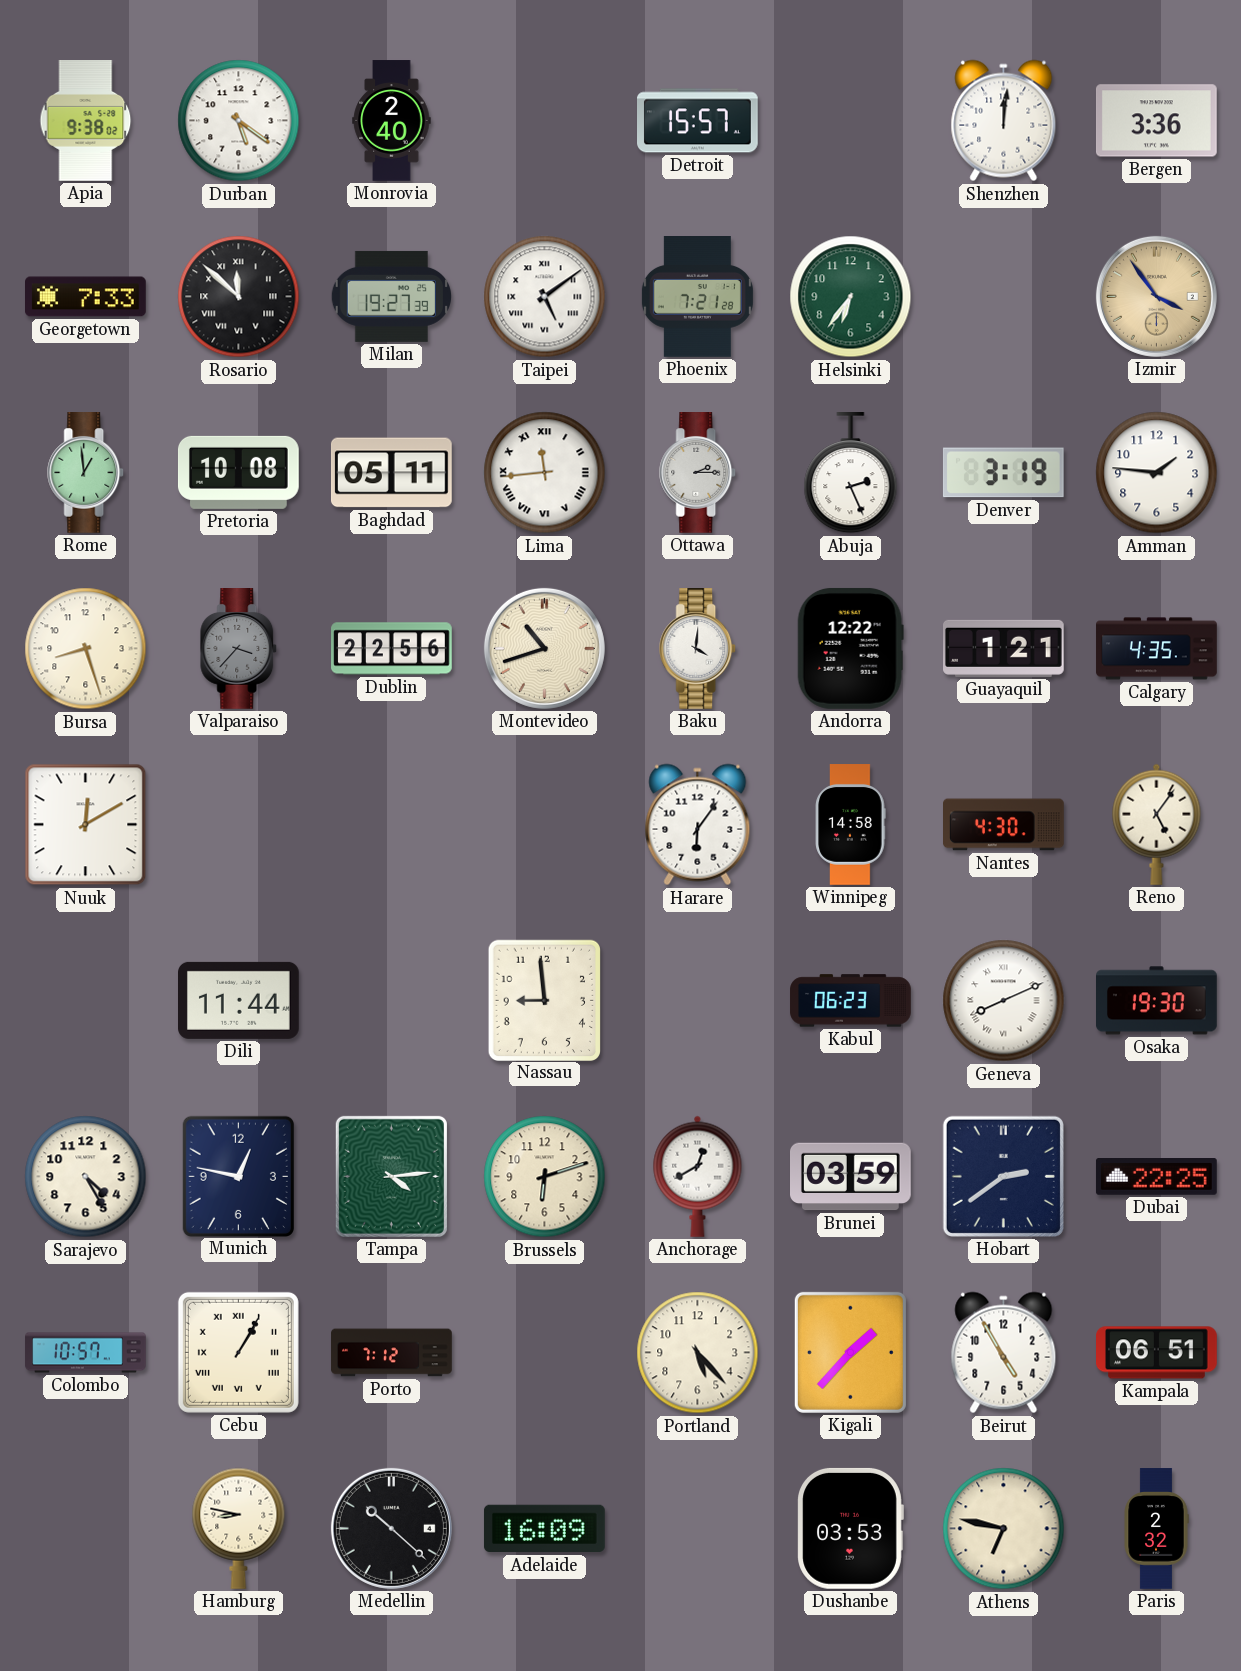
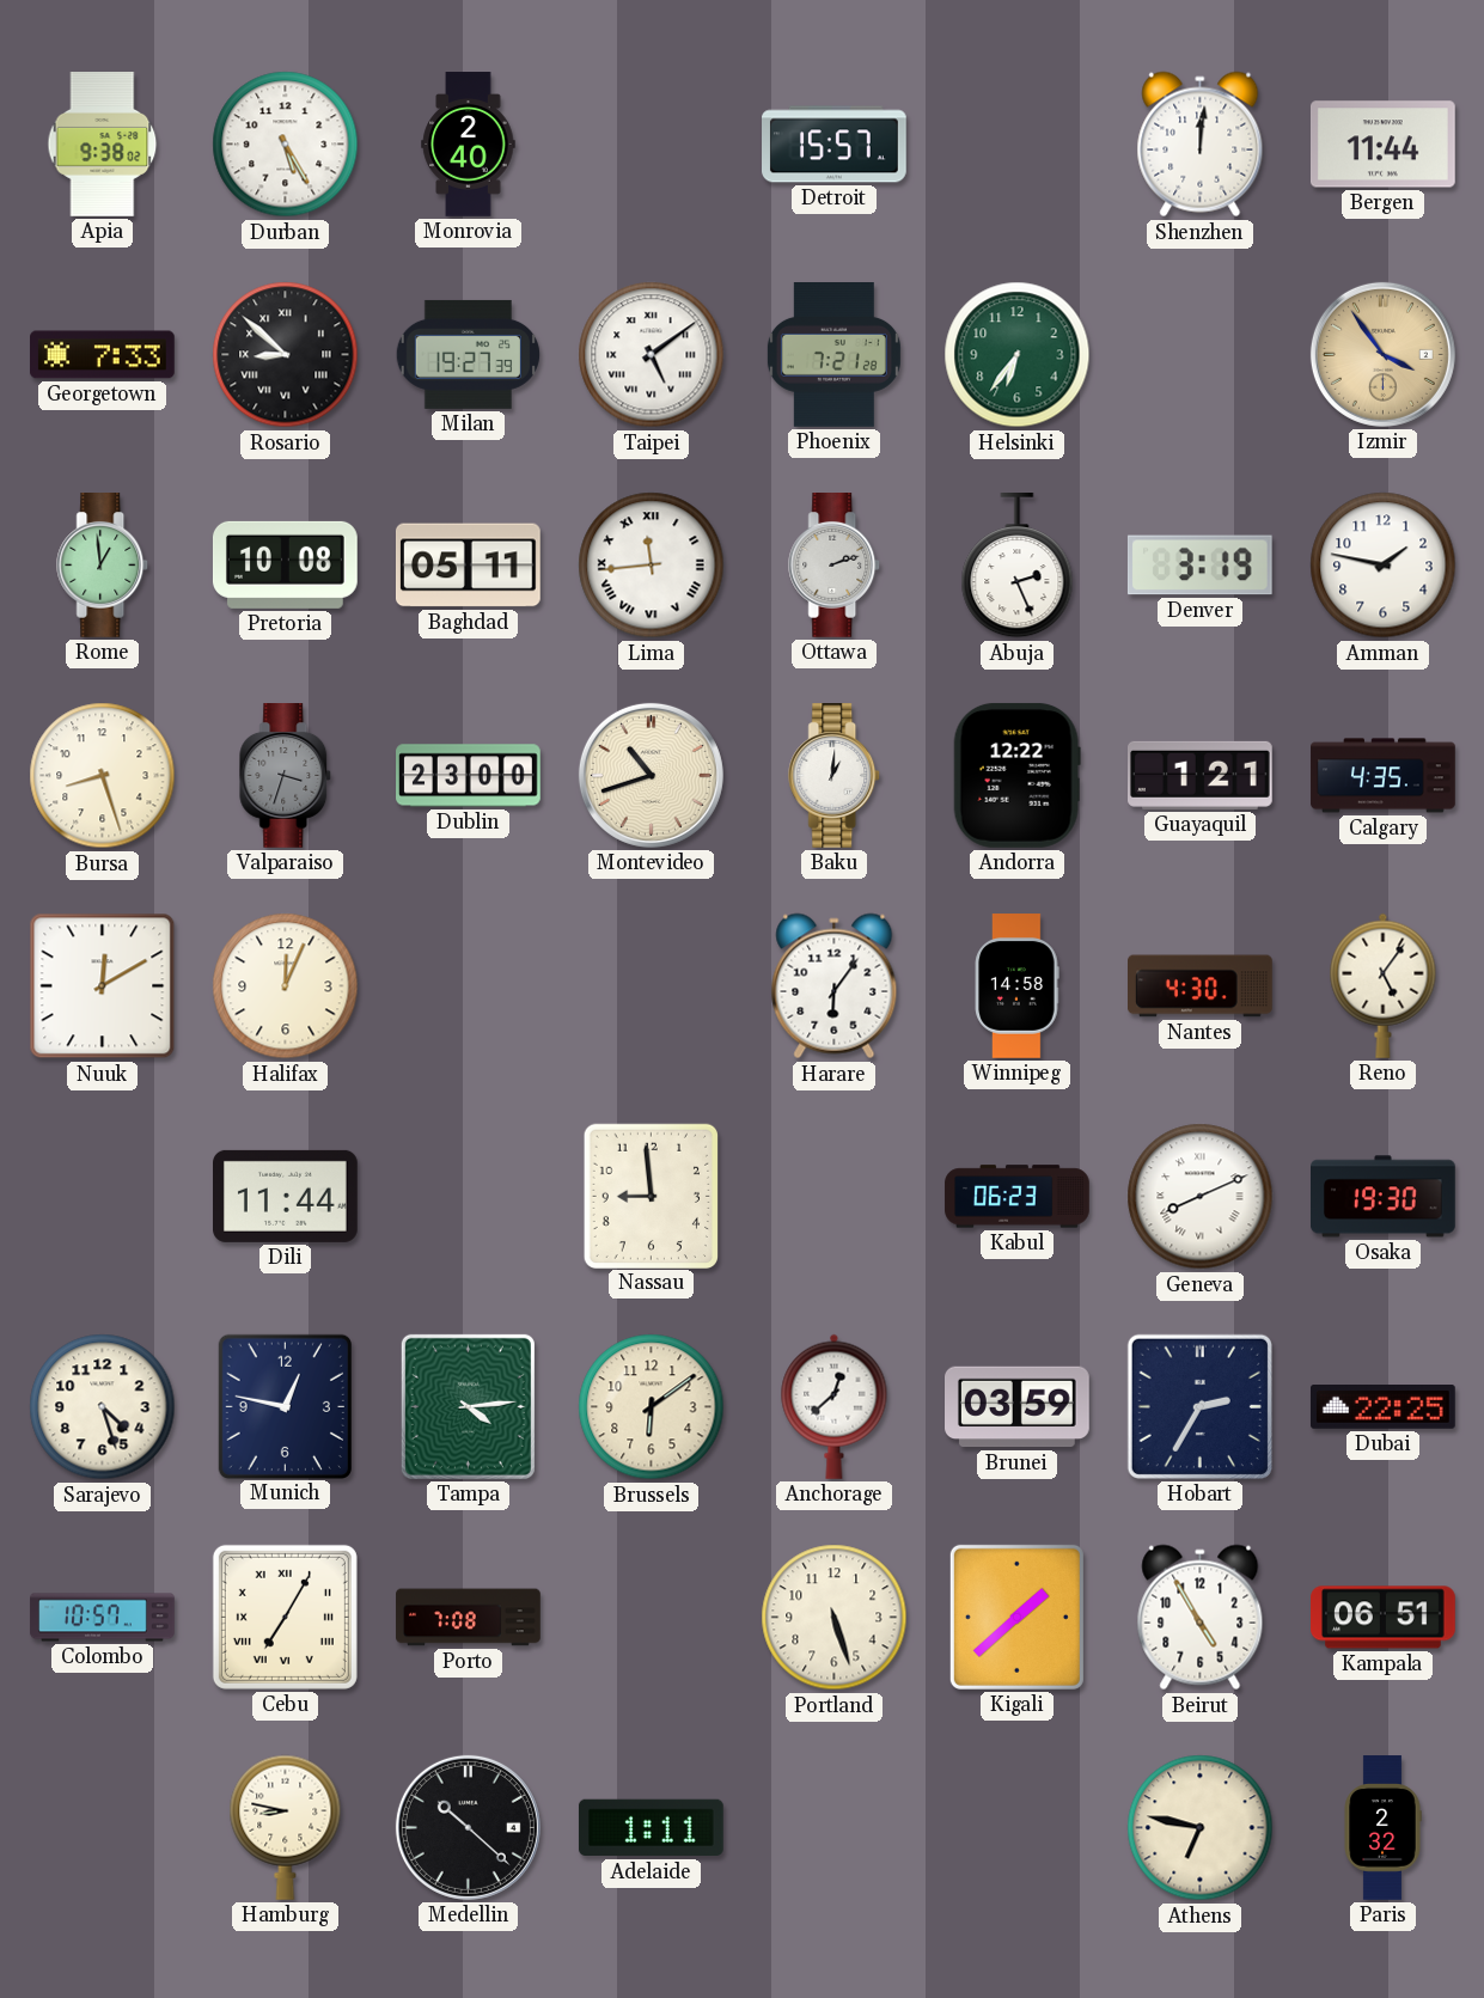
Durban: 5:21 -> 5:25 (286, 145)
Bergen: 3:36 -> 11:44 (1382, 145)
Rosario: 11:52 -> 8:52 (286, 355)
Ottawa: 2:15 -> 2:12 (835, 566)
Amman: 1:46 -> 1:47 (1384, 566)
Valparaiso: 3:37 -> 3:33 (286, 776)
Dublin: 22:56 -> 23:00 (469, 776)
Baku: 4:01 -> 1:01 (835, 776)
Halifax: none -> 12:04 (286, 986)
Sarajevo: 4:25 -> 4:27 (103, 1407)
Brussels: 6:12 -> 6:09 (652, 1407)
Anchorage: 12:40 -> 12:38 (835, 1406)
Hobart: 2:39 -> 2:35 (1199, 1406)
Cebu: 1:05 -> 7:05 (285, 1617)
Porto: 7:12 -> 7:08 (469, 1618)
Portland: 5:23 -> 5:27 (835, 1618)
Kigali: 1:37 -> 1:38 (1016, 1617)
Adelaide: 16:09 -> 1:11 (651, 1828)
Dushanbe: 03:53 -> none (850, 1528)
